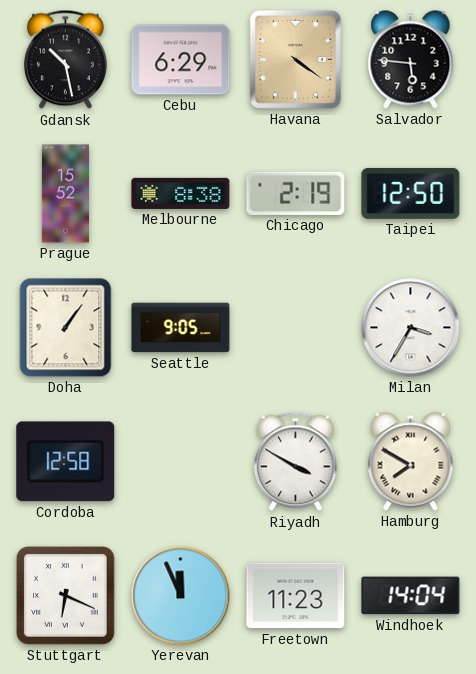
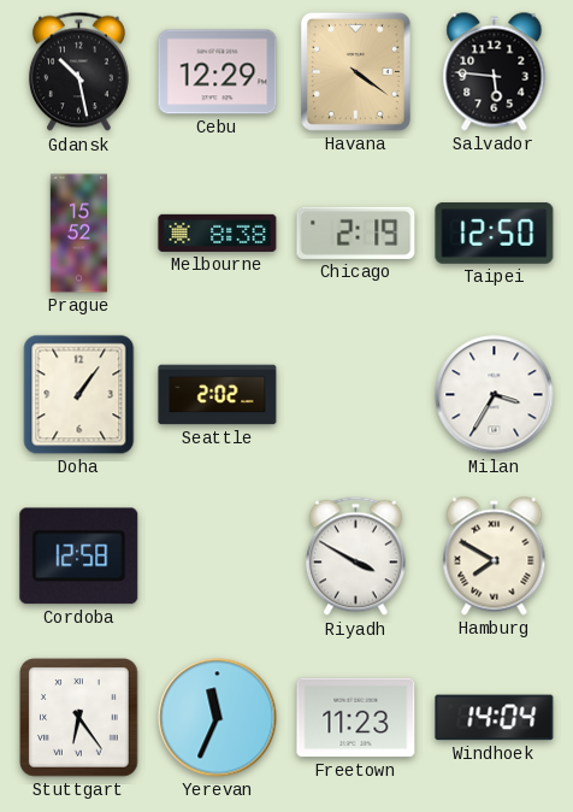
Cebu: 6:29 -> 12:29 (218, 72)
Seattle: 9:05 -> 2:02 (218, 395)
Stuttgart: 6:19 -> 6:24 (79, 718)
Yerevan: 11:56 -> 11:34 (218, 718)
